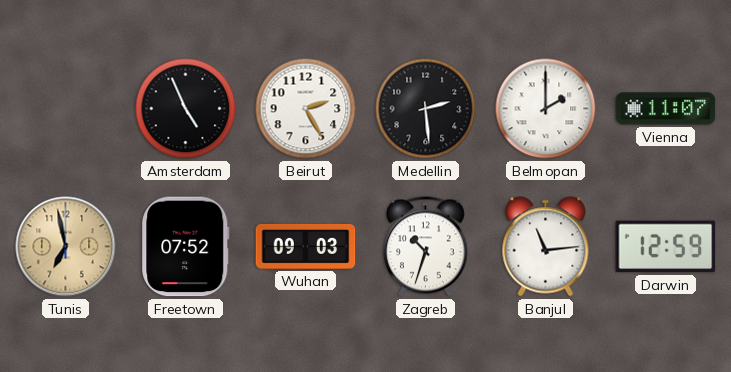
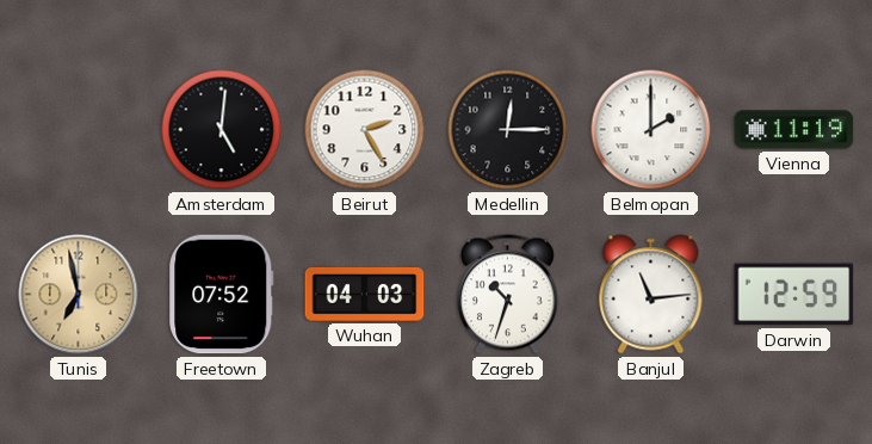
Amsterdam: 4:56 -> 5:01 (222, 130)
Medellin: 2:29 -> 12:15 (508, 130)
Vienna: 11:07 -> 11:19 (794, 130)
Wuhan: 09:03 -> 04:03 (365, 295)
